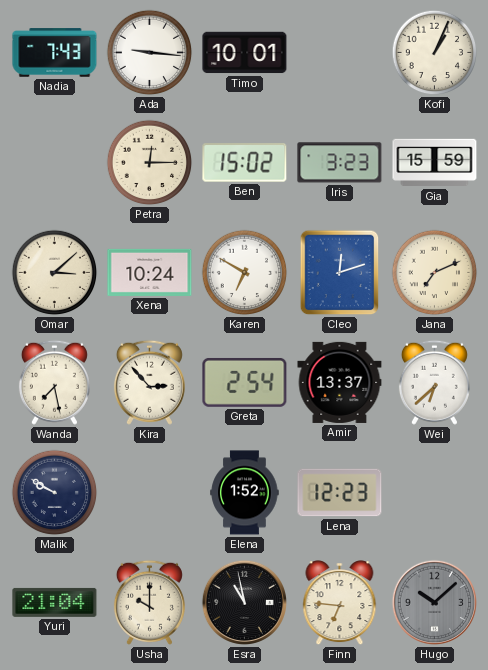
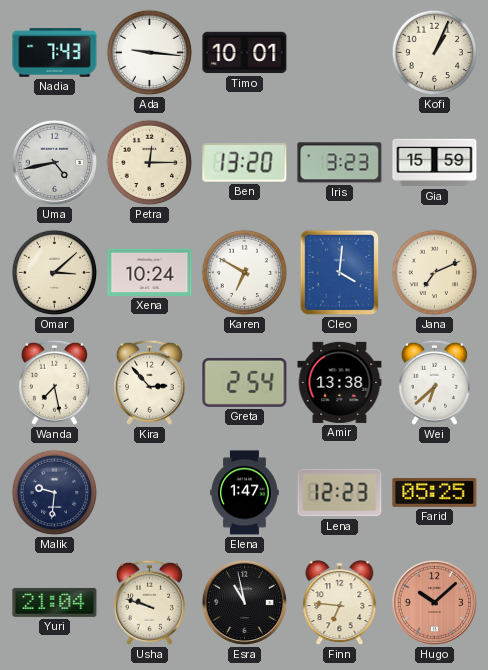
Uma: none -> 4:43 (54, 162)
Ben: 15:02 -> 13:20 (245, 163)
Cleo: 12:12 -> 4:01 (340, 273)
Amir: 13:37 -> 13:38 (340, 382)
Malik: 9:50 -> 9:31 (55, 493)
Elena: 1:52 -> 1:47 (245, 493)
Farid: none -> 05:25 (435, 492)
Usha: 10:00 -> 9:48 (149, 602)
Hugo dial: grey -> salmon (434, 602)
